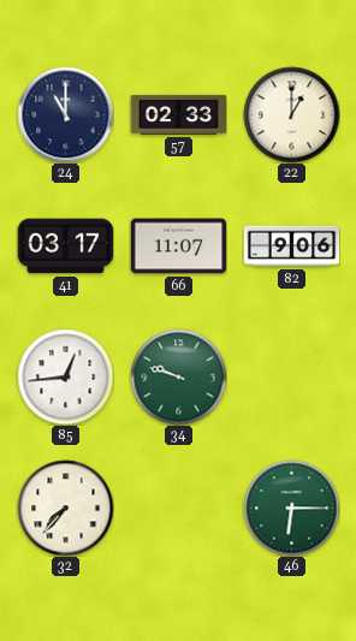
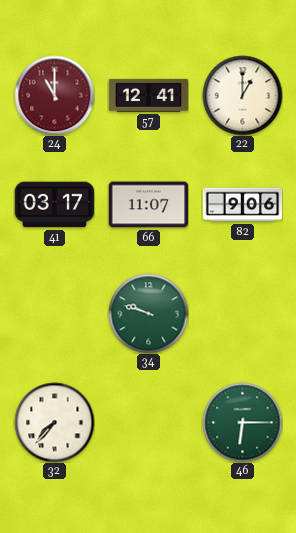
24 dial: navy -> burgundy (54, 95)
57: 02:33 -> 12:41 (148, 95)
85: 12:44 -> none (65, 376)
